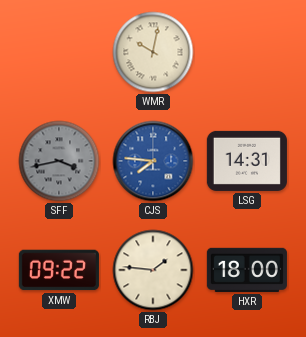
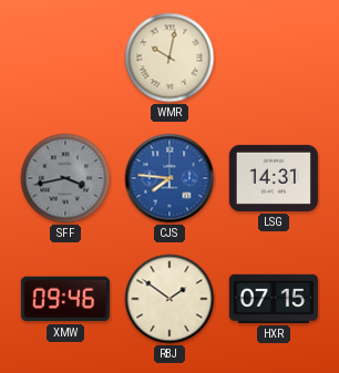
XMW: 09:22 -> 09:46 (65, 299)
RBJ: 1:46 -> 1:51 (169, 299)
HXR: 18:00 -> 07:15 (274, 299)
